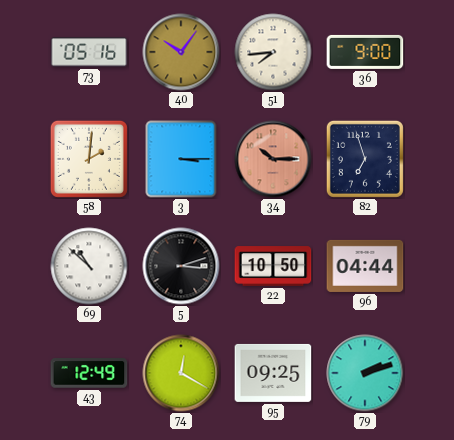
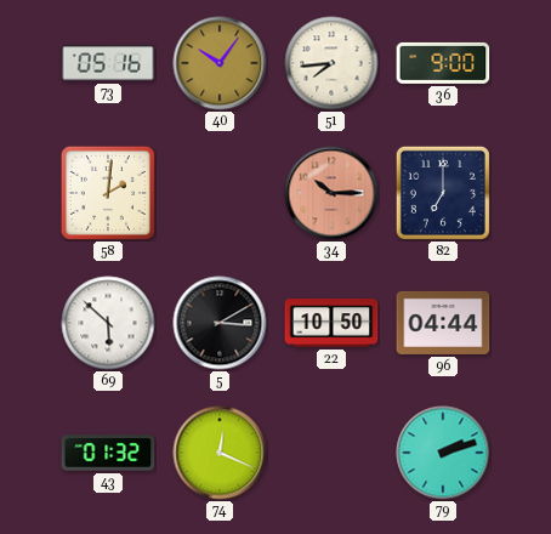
3: 3:15 -> none (181, 159)
82: 6:57 -> 7:00 (443, 193)
69: 10:52 -> 5:52 (108, 323)
5: 3:12 -> 3:10 (220, 323)
43: 12:49 -> 01:32 (108, 453)
74: 12:20 -> 12:19 (220, 453)
95: 09:25 -> none (273, 373)
